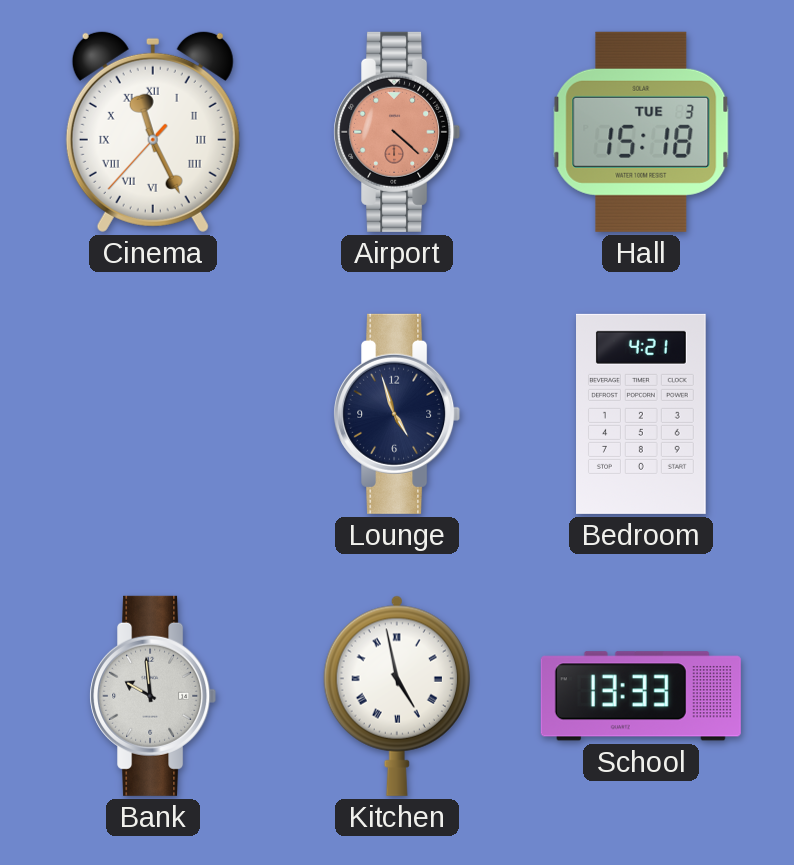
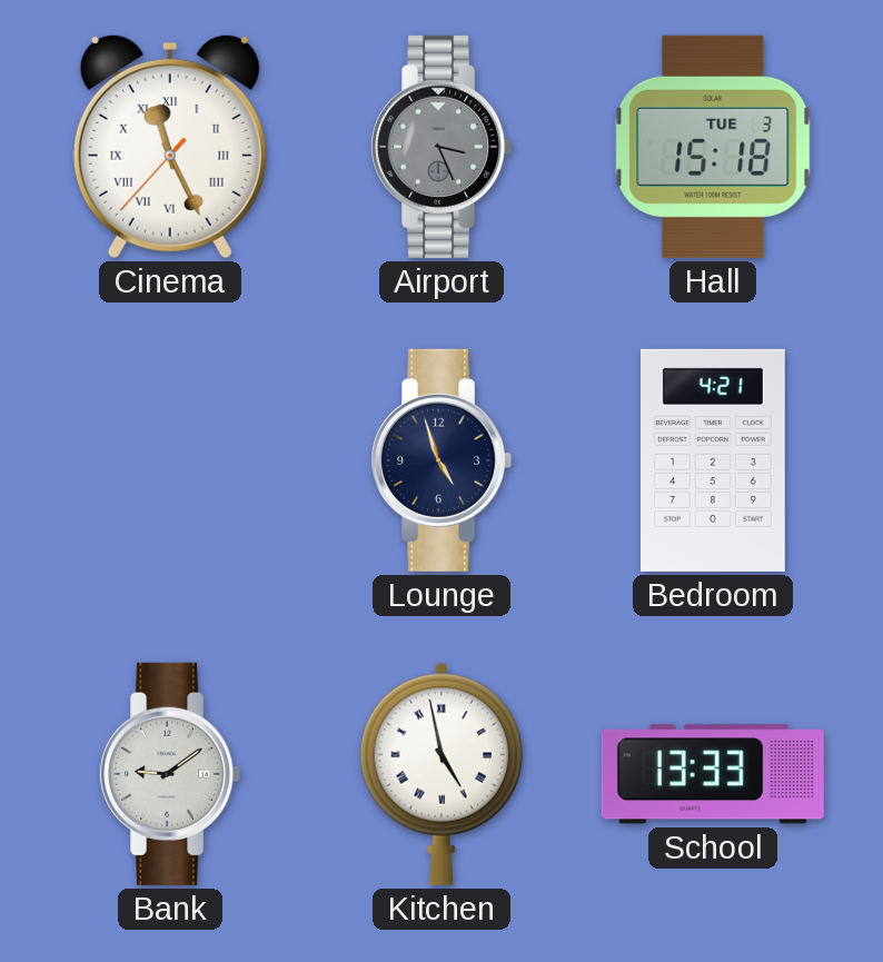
Airport: 4:22 -> 3:26 (441, 147)
Airport dial: salmon -> grey (441, 147)
Bank: 9:59 -> 9:09 (170, 774)
